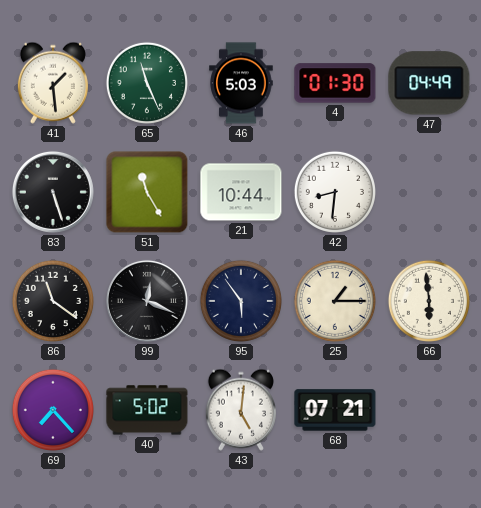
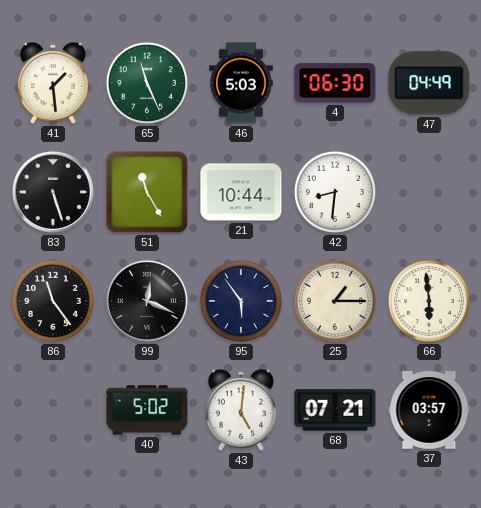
4: 01:30 -> 06:30 (335, 83)
86: 11:21 -> 11:24 (53, 301)
69: 7:23 -> none (53, 410)
37: none -> 03:57 (429, 410)
